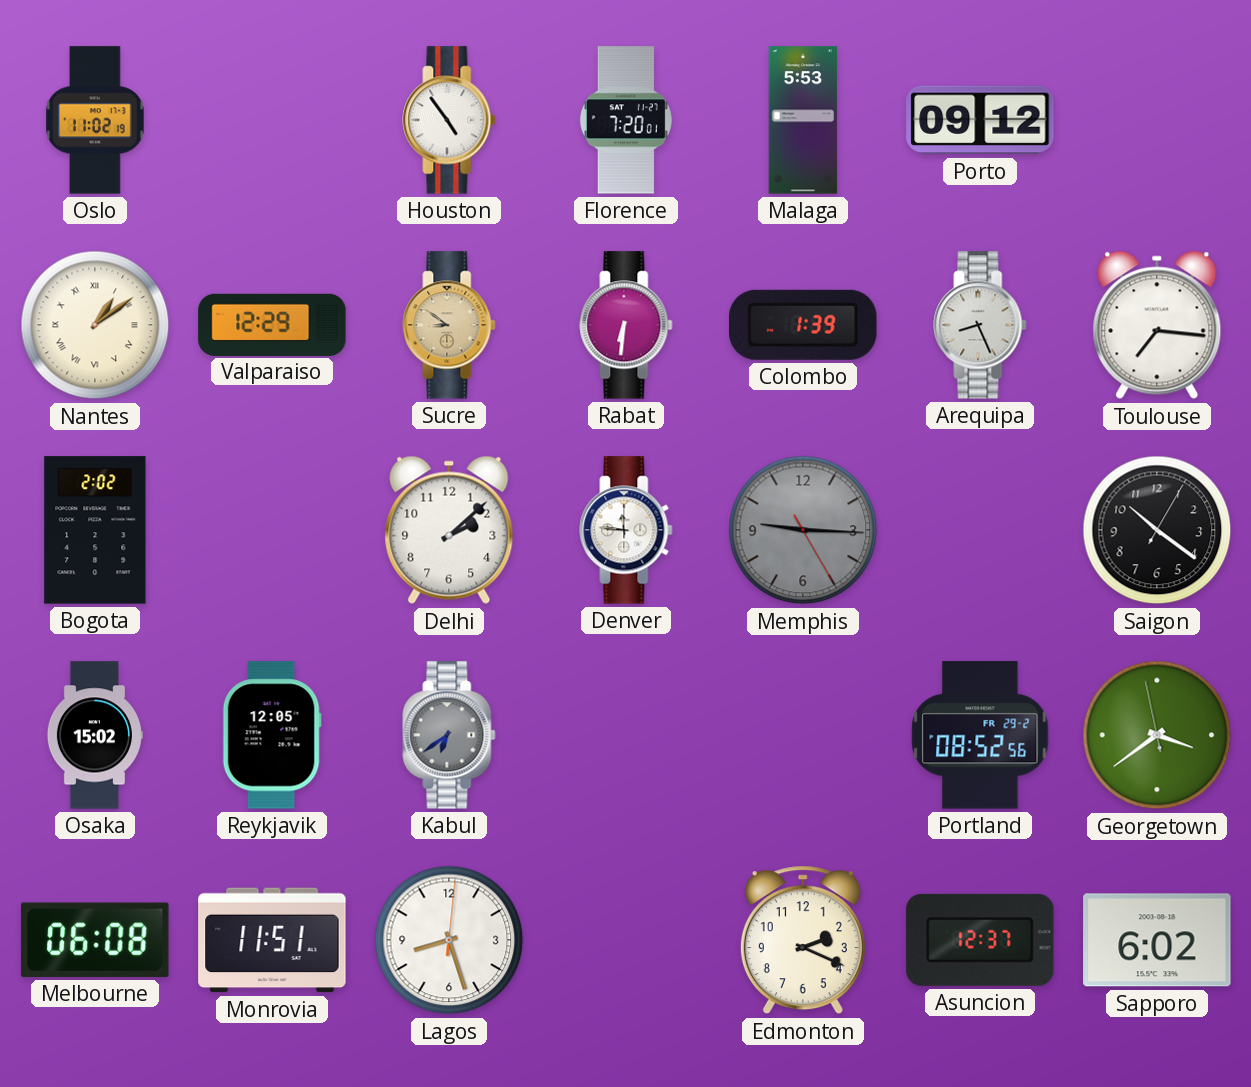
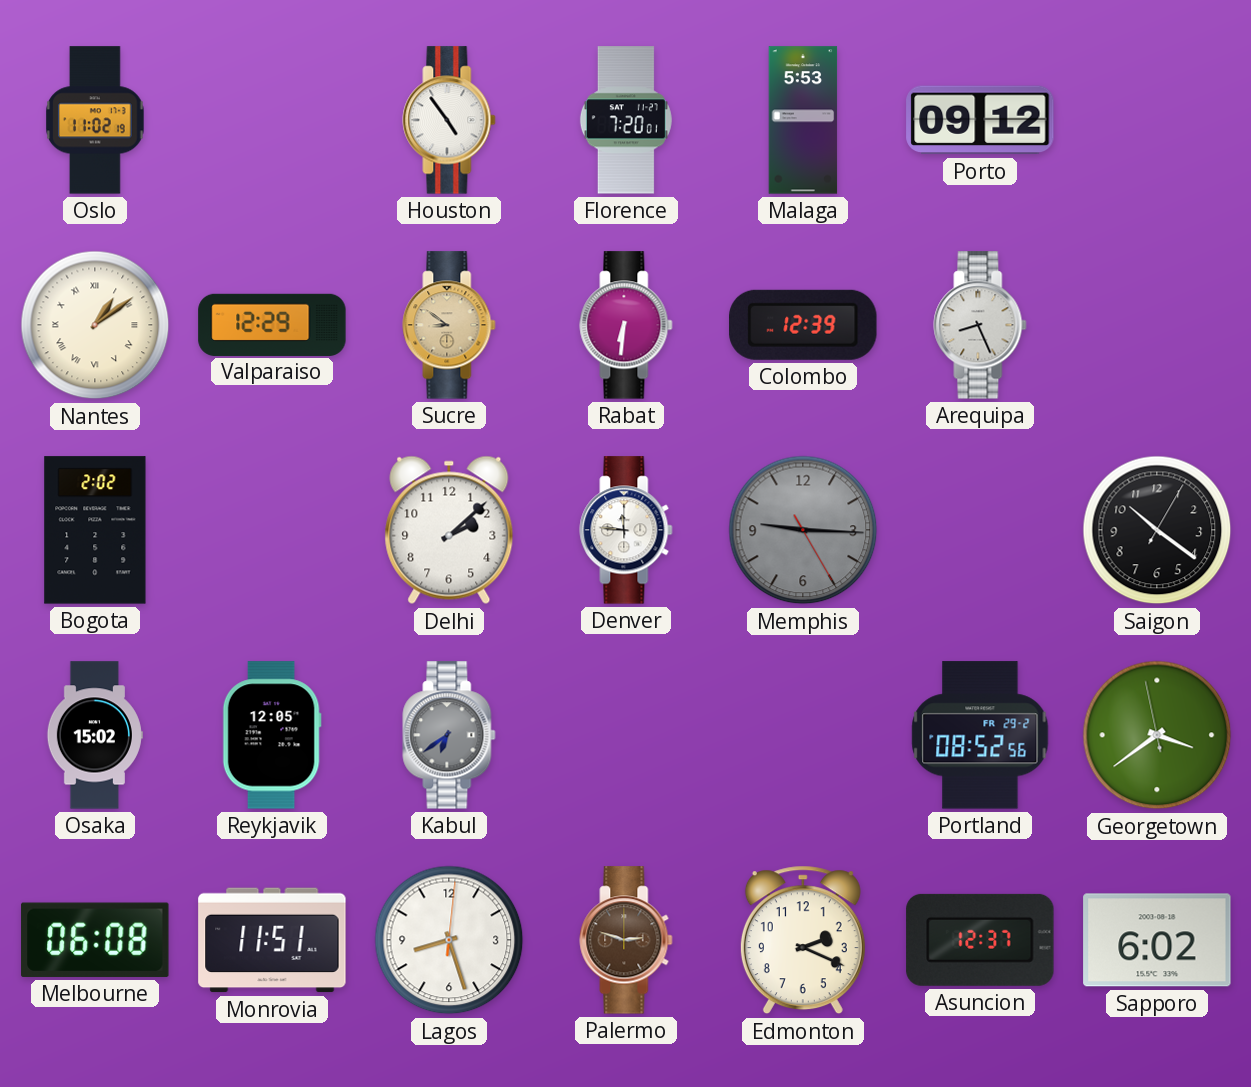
Colombo: 1:39 -> 12:39 (803, 325)
Toulouse: 7:16 -> none (1157, 325)
Palermo: none -> 2:48 (626, 940)
